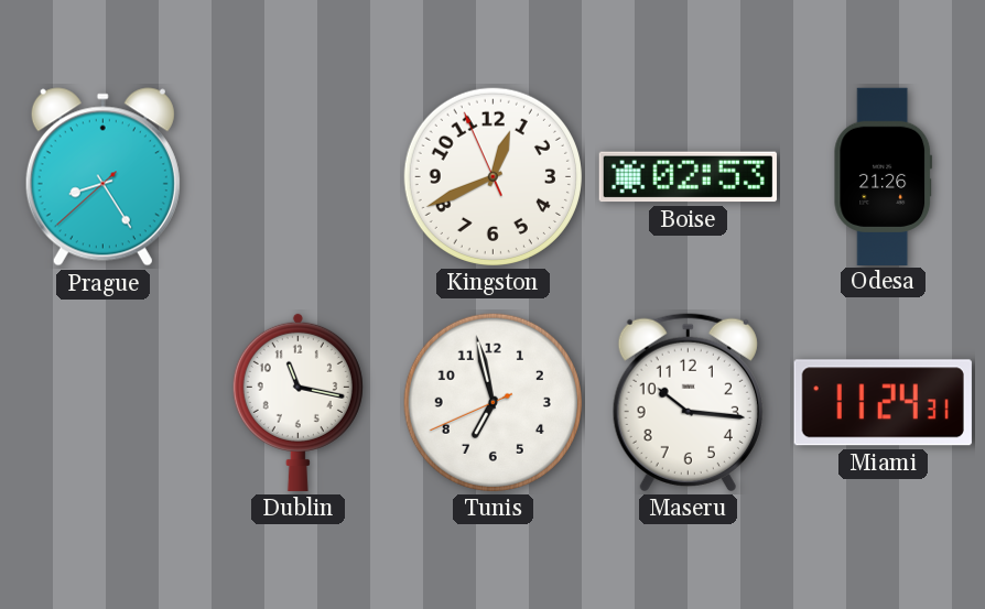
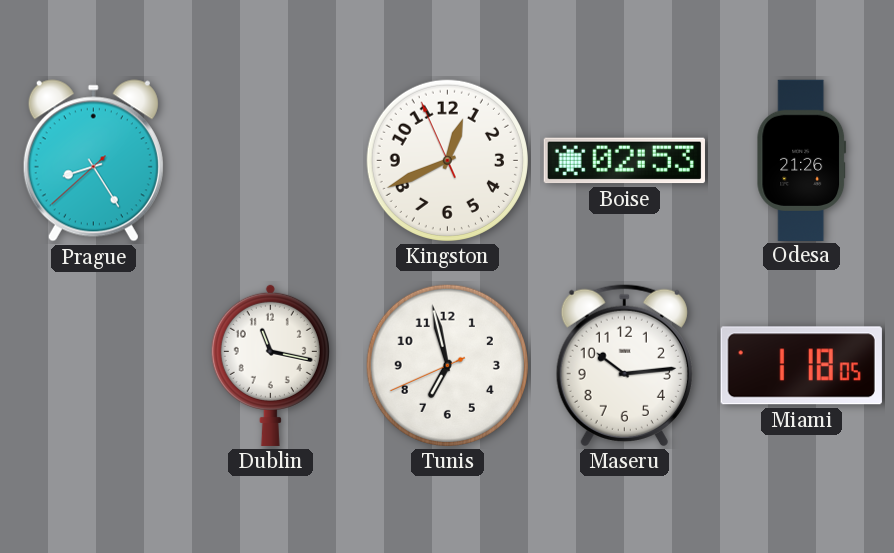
Maseru: 10:16 -> 10:14 (624, 365)
Miami: 11:24 -> 1:18 (801, 366)
